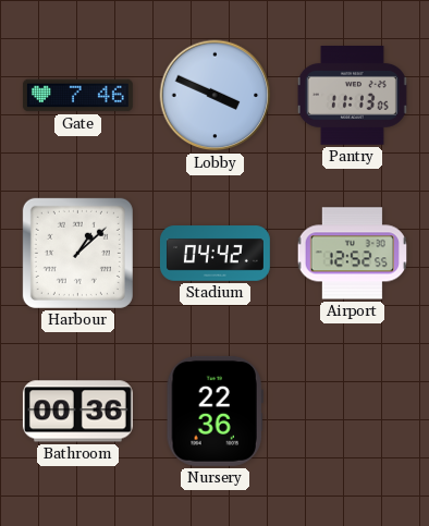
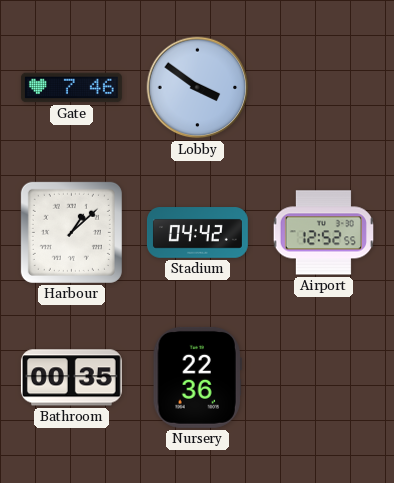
Lobby: 3:49 -> 3:51 (198, 88)
Pantry: 11:13 -> none (352, 96)
Bathroom: 00:36 -> 00:35 (71, 378)
